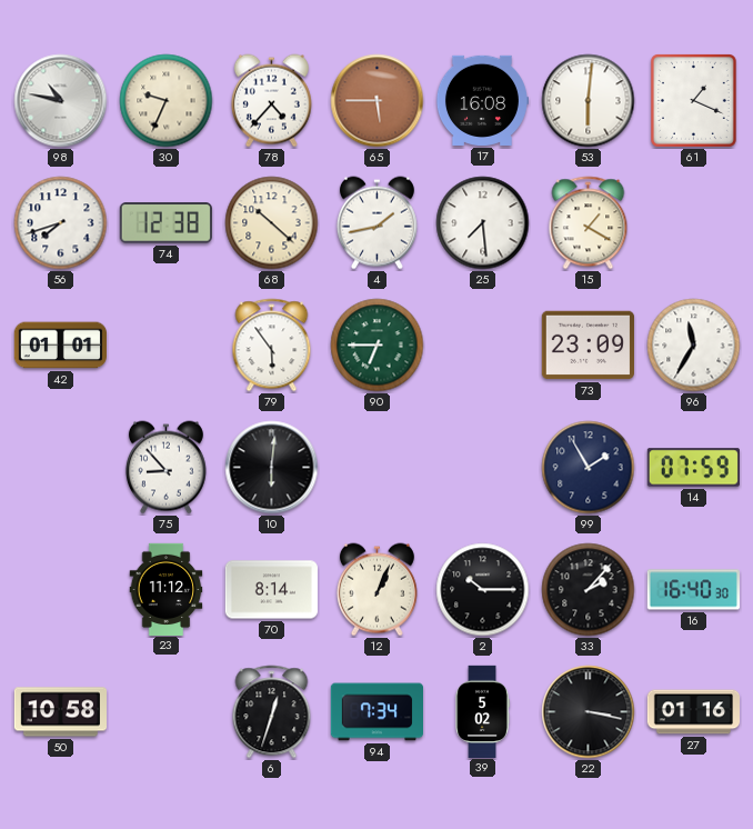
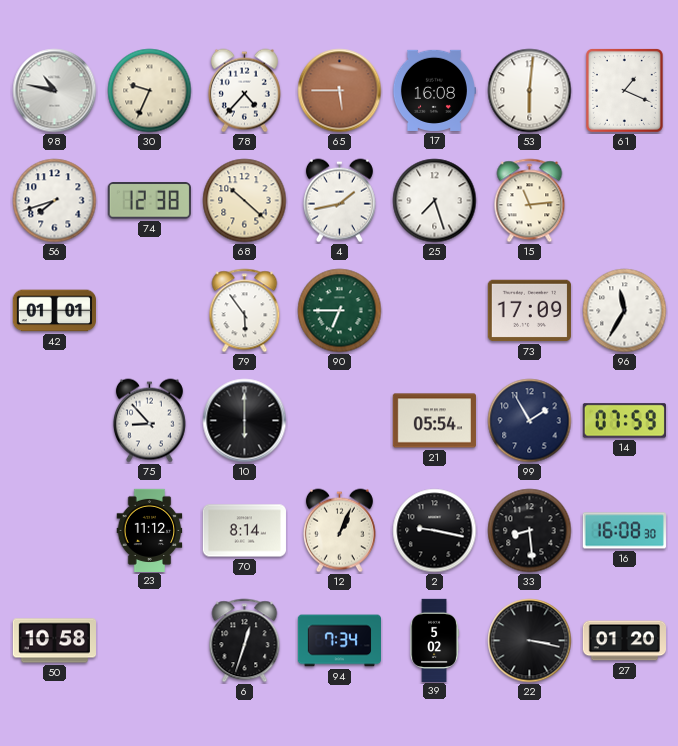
25: 7:29 -> 7:27 (435, 201)
15: 1:20 -> 11:14 (530, 201)
73: 23:09 -> 17:09 (529, 311)
10: 6:01 -> 6:00 (245, 421)
21: none -> 05:54 (434, 421)
2: 10:15 -> 9:17 (435, 531)
33: 2:07 -> 8:29 (530, 531)
16: 16:40 -> 16:08 (624, 531)
27: 01:16 -> 01:20 (624, 641)
